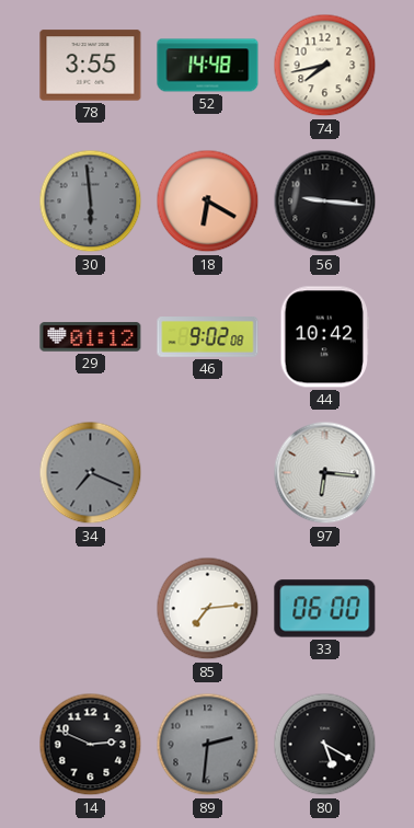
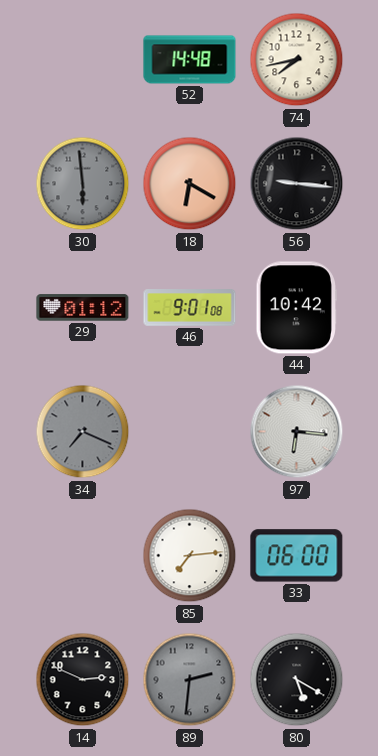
78: 3:55 -> none (91, 66)
46: 9:02 -> 9:01 (190, 308)
